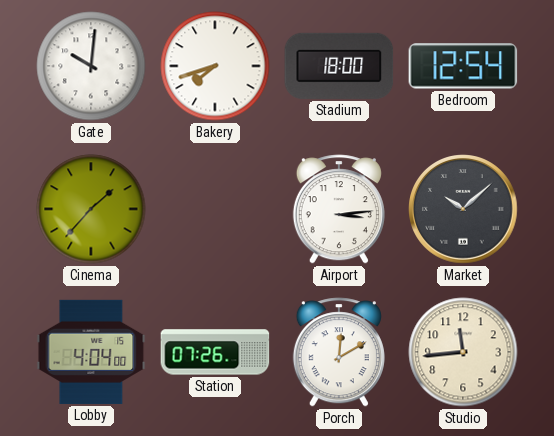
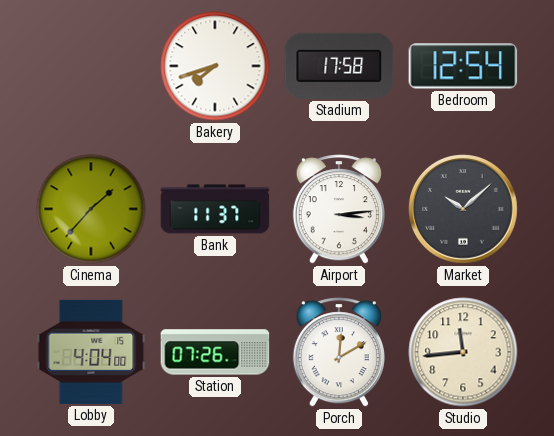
Gate: 10:01 -> none (91, 66)
Stadium: 18:00 -> 17:58 (339, 66)
Bank: none -> 11:37 (215, 209)
